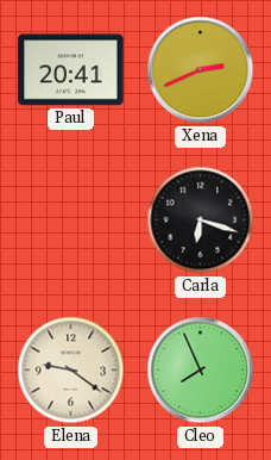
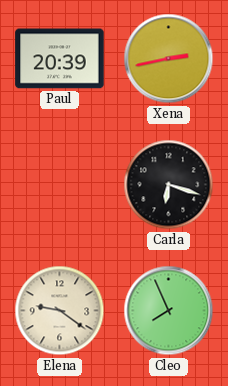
Paul: 20:41 -> 20:39 (60, 59)
Xena: 2:41 -> 2:43 (169, 59)
